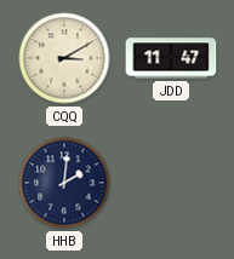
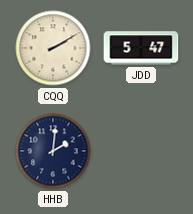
CQQ: 3:10 -> 2:10 (53, 48)
JDD: 11:47 -> 5:47 (141, 48)
